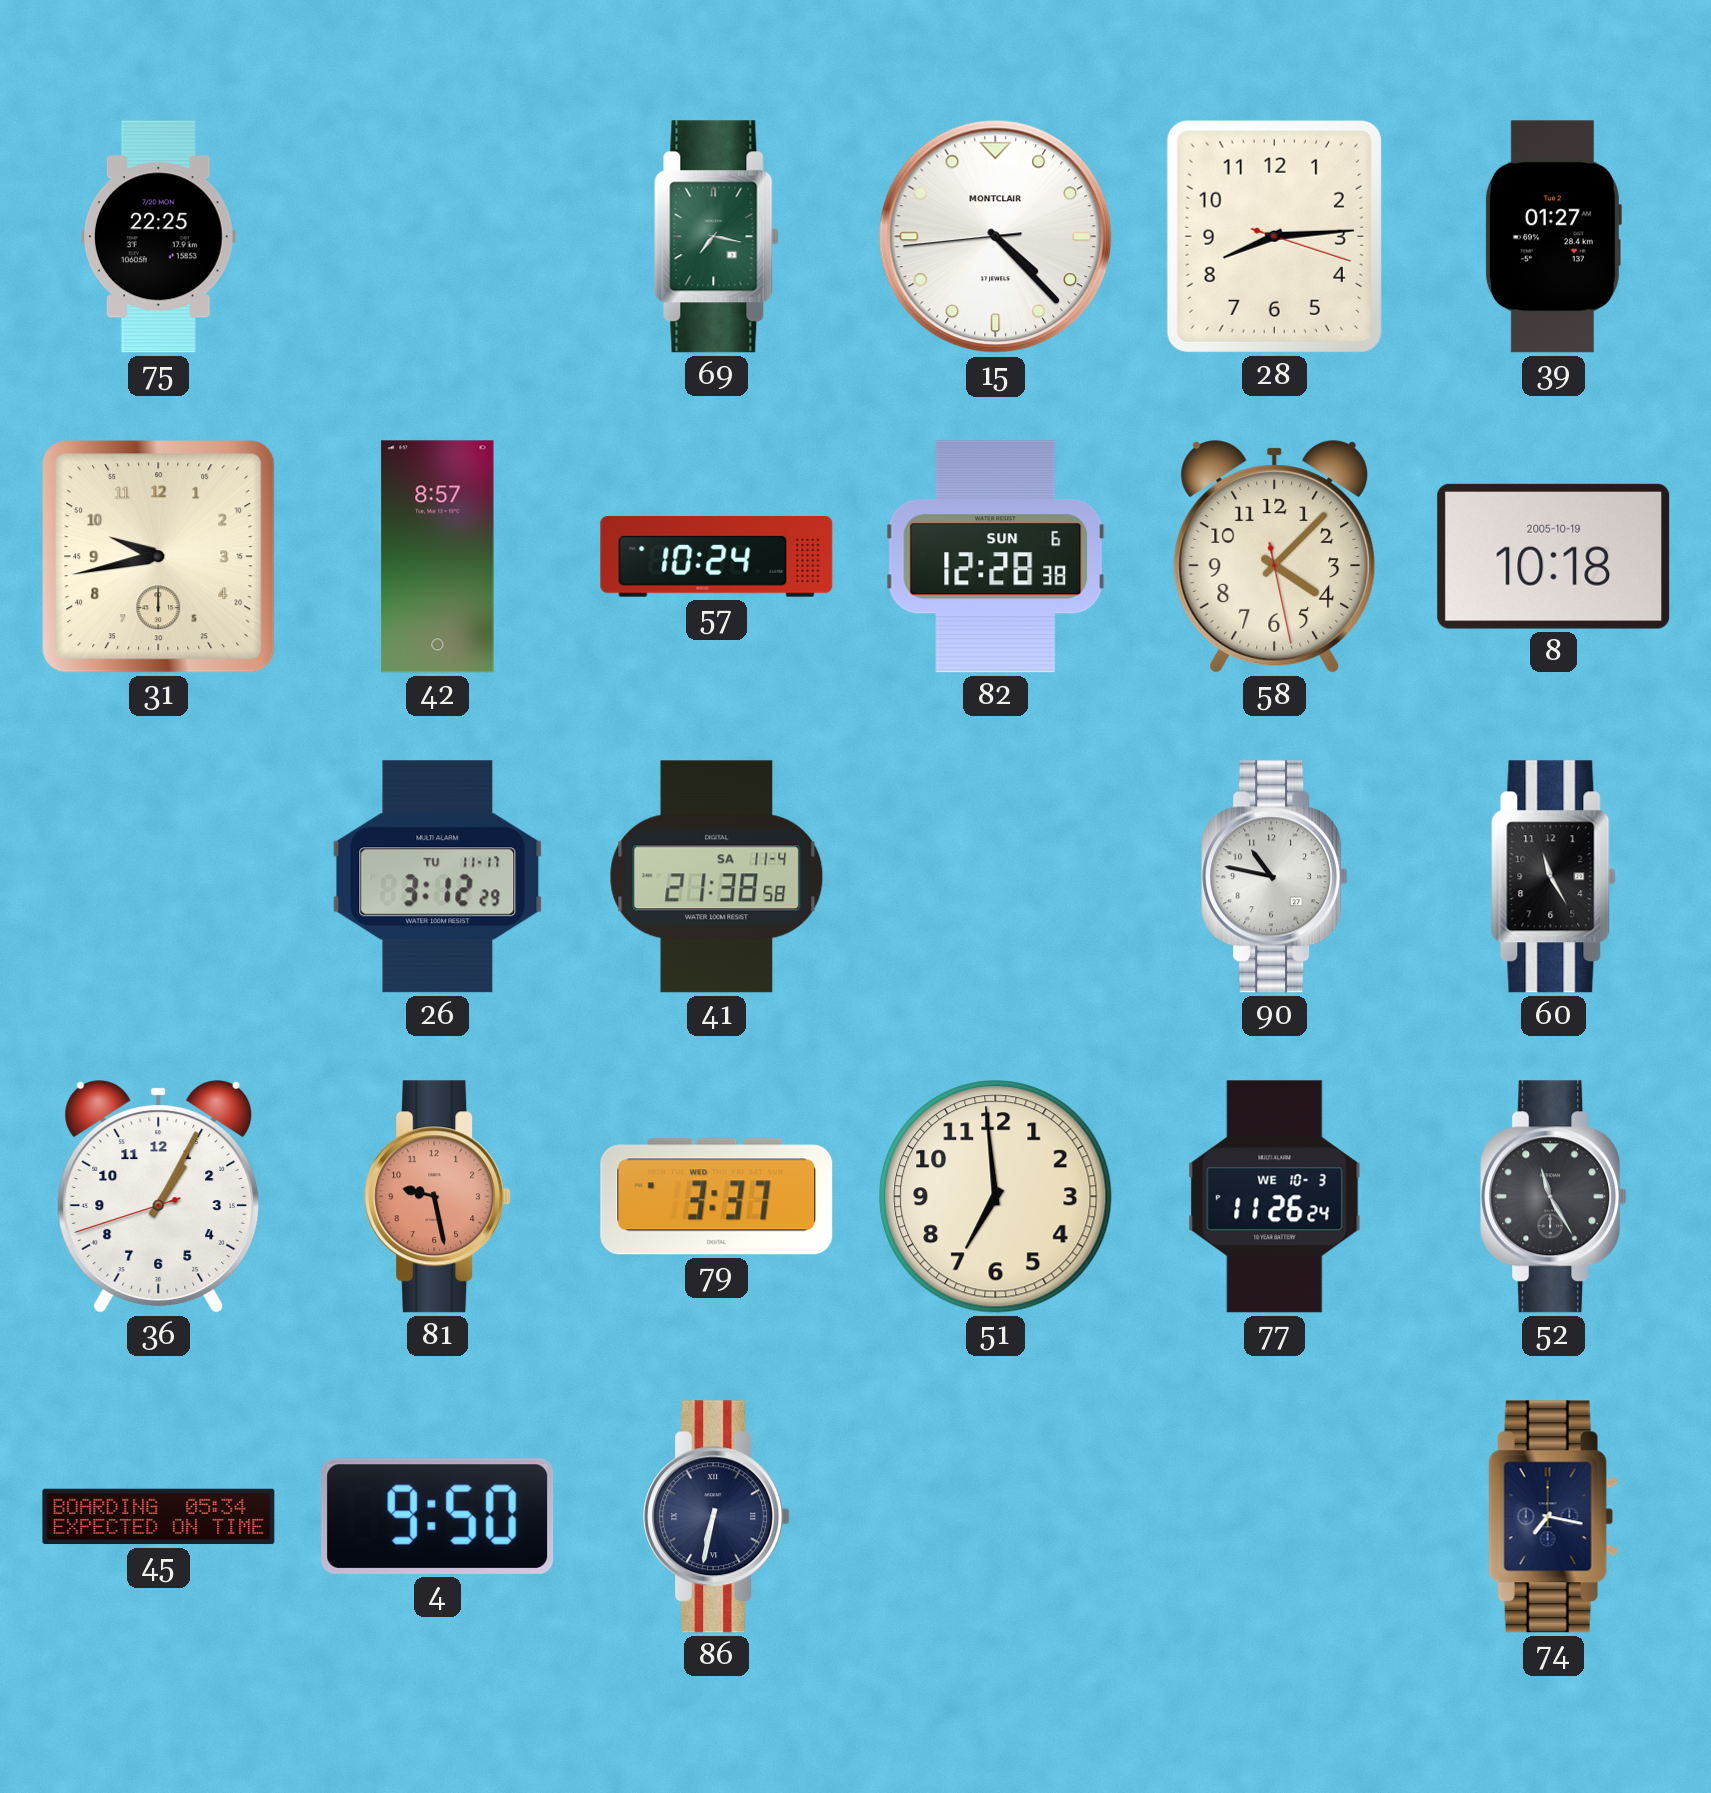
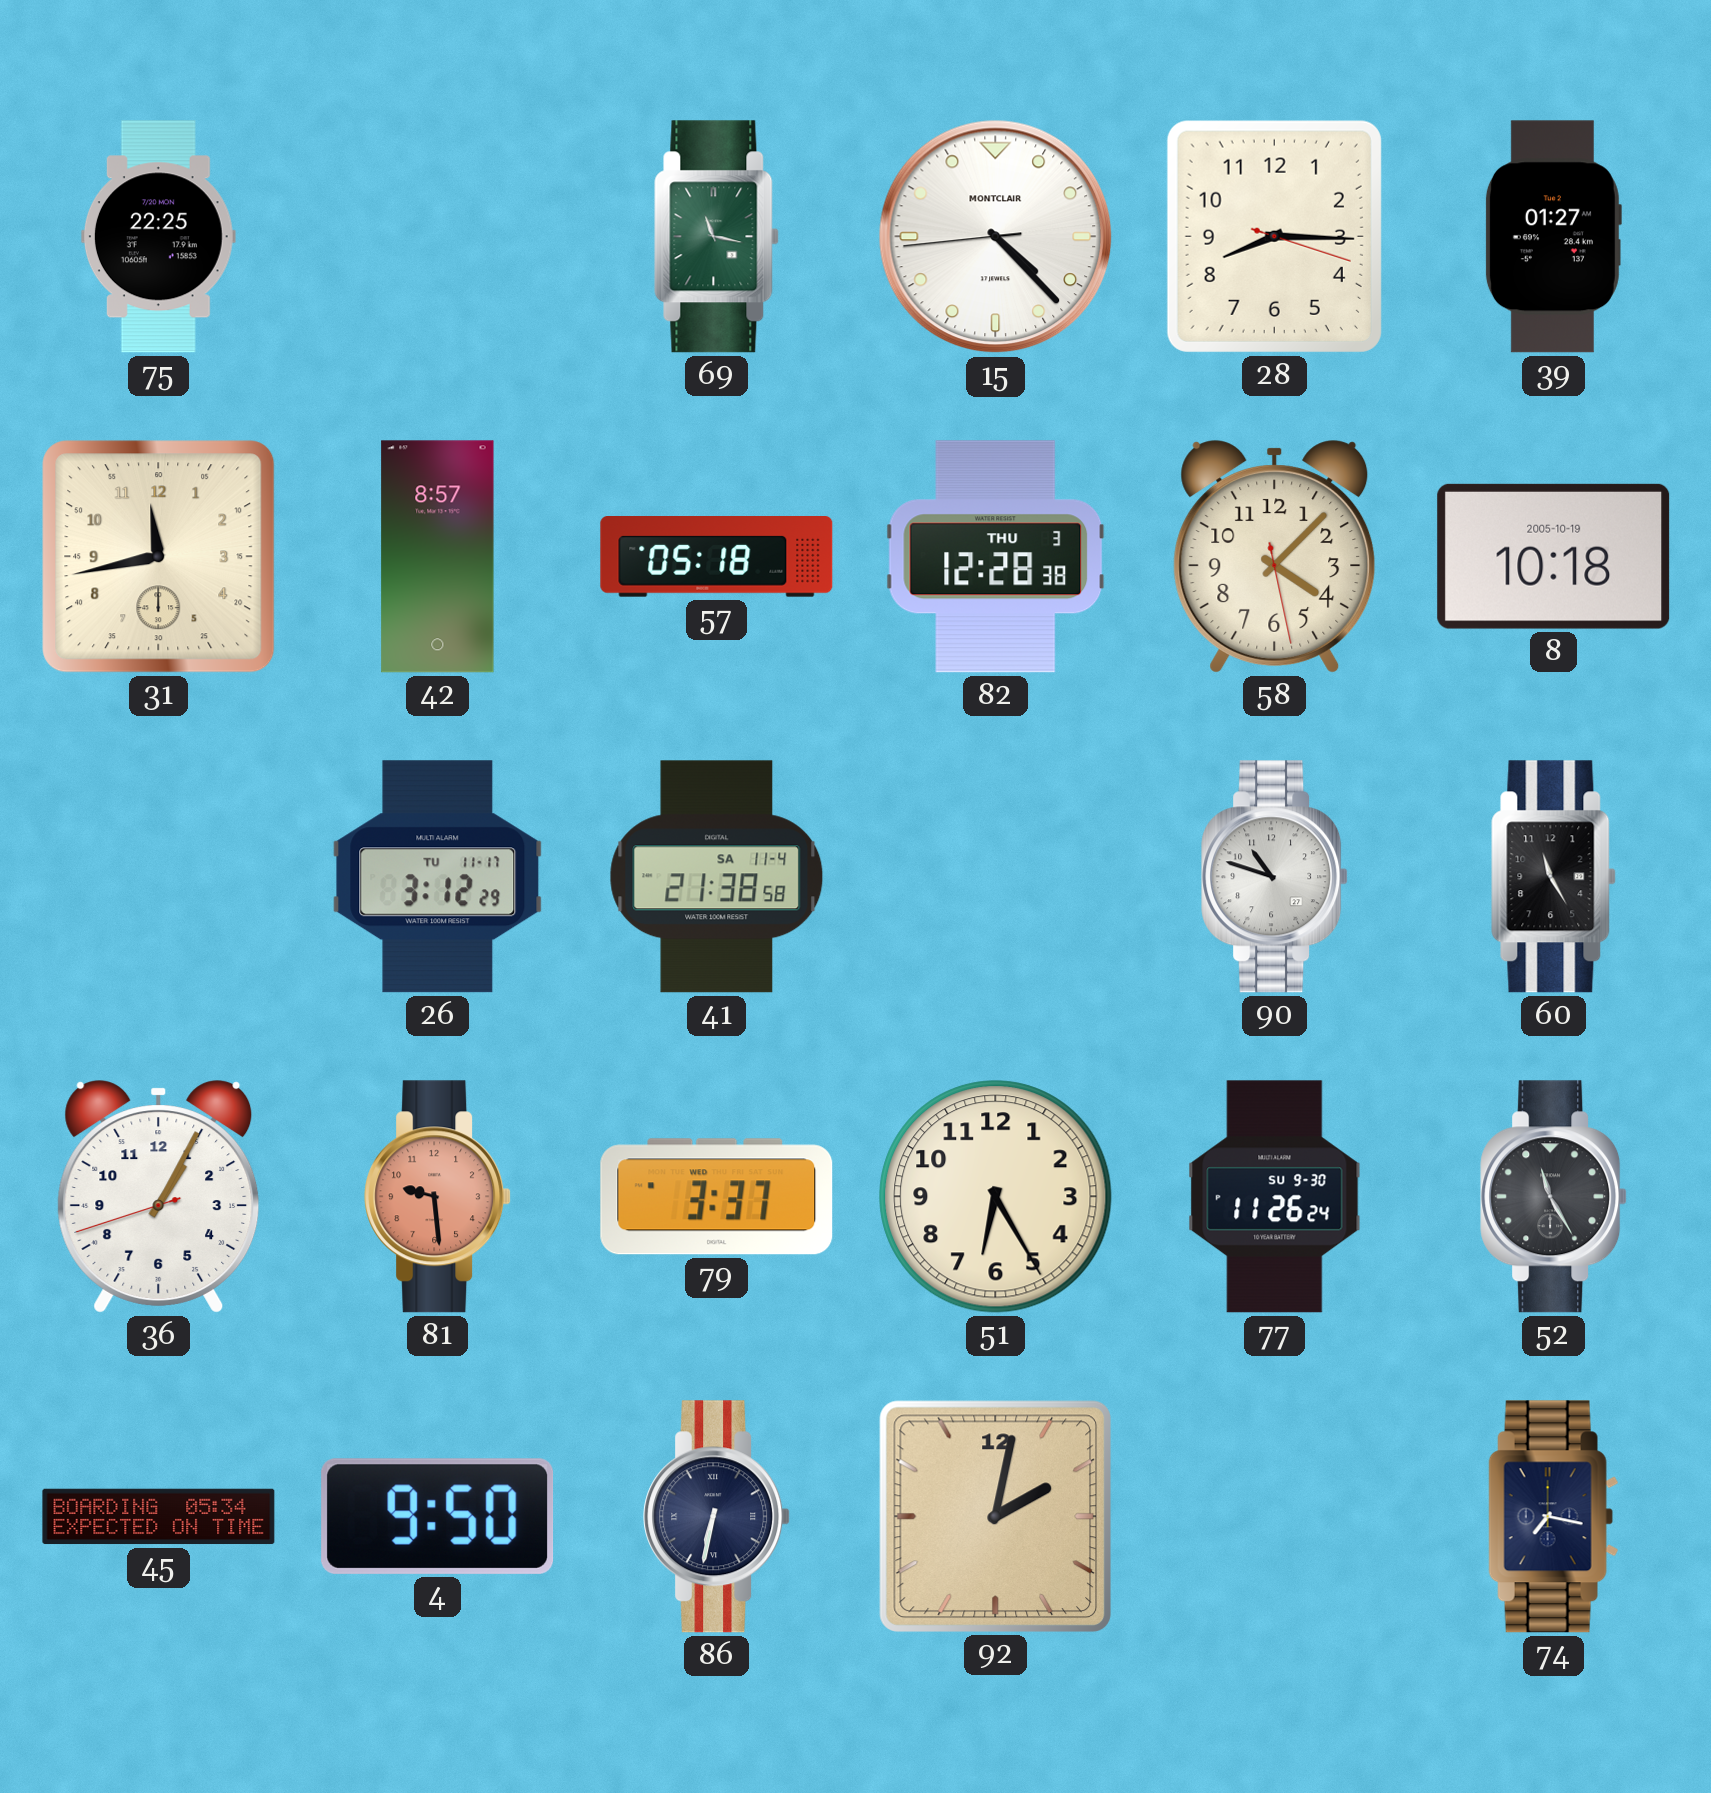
69: 7:17 -> 11:17 (717, 237)
28: 8:14 -> 8:15 (1274, 236)
31: 9:43 -> 11:43 (159, 557)
57: 10:24 -> 05:18 (717, 557)
82 date: SUN 6 -> THU 3 (996, 557)
90: 10:47 -> 10:48 (1275, 877)
81: 9:28 -> 9:29 (438, 1197)
51: 6:59 -> 6:25 (996, 1197)
77 date: WE 10-3 -> SU 9-30 (1275, 1197)
92: none -> 2:02 (995, 1516)
